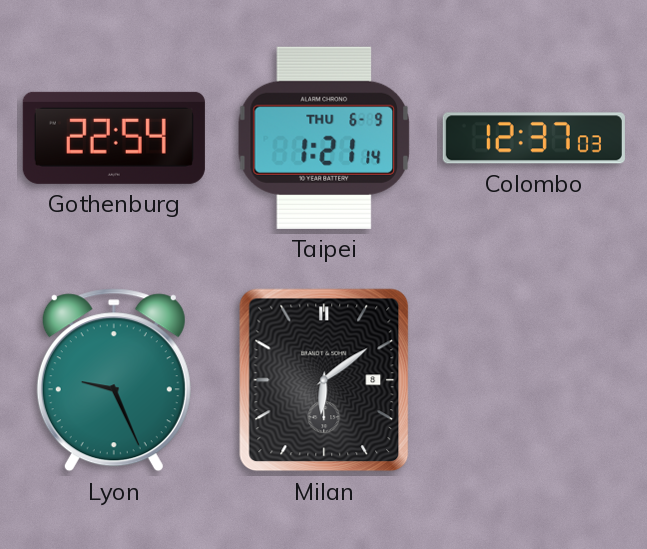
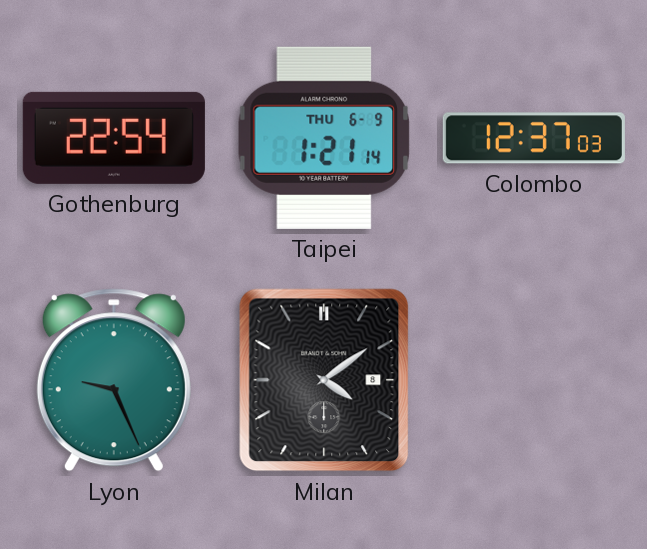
Milan: 6:09 -> 4:09 (324, 380)
